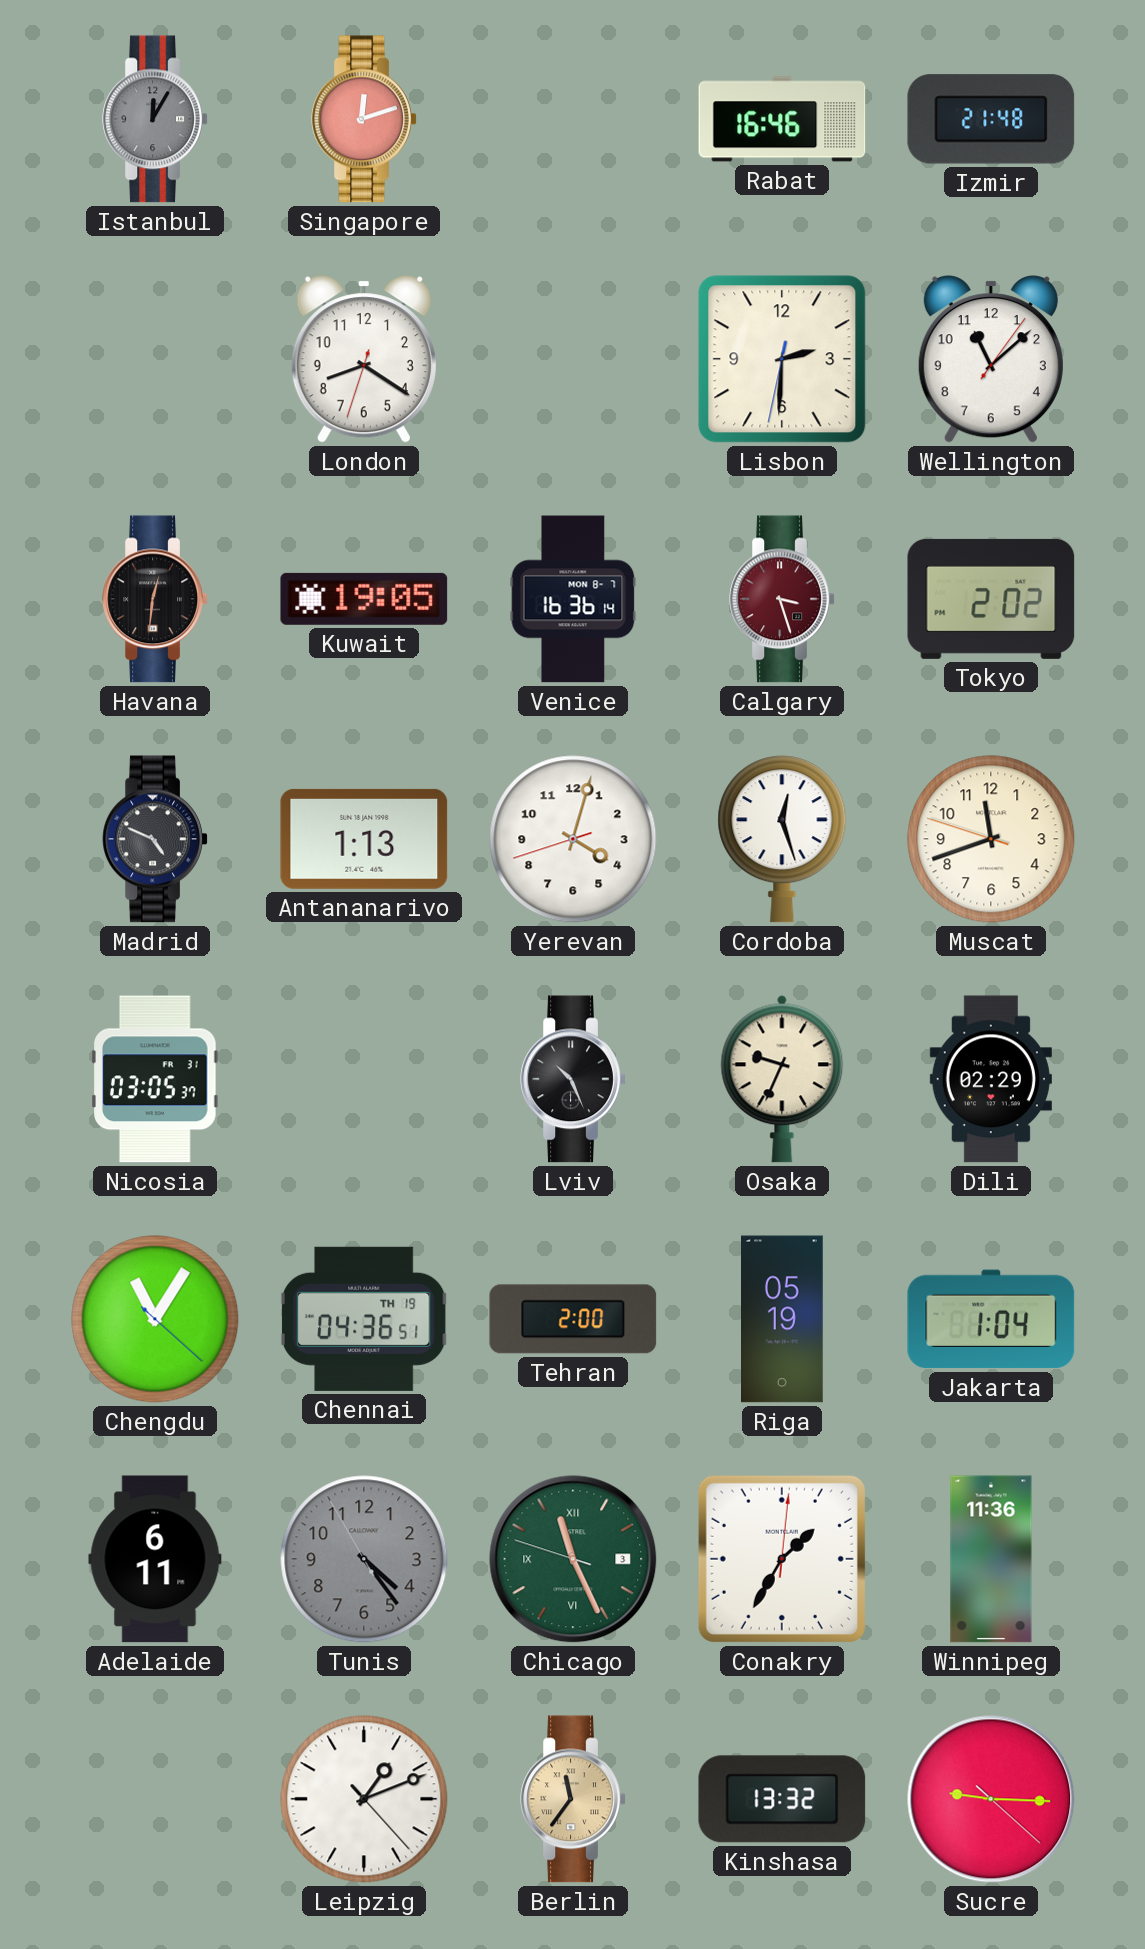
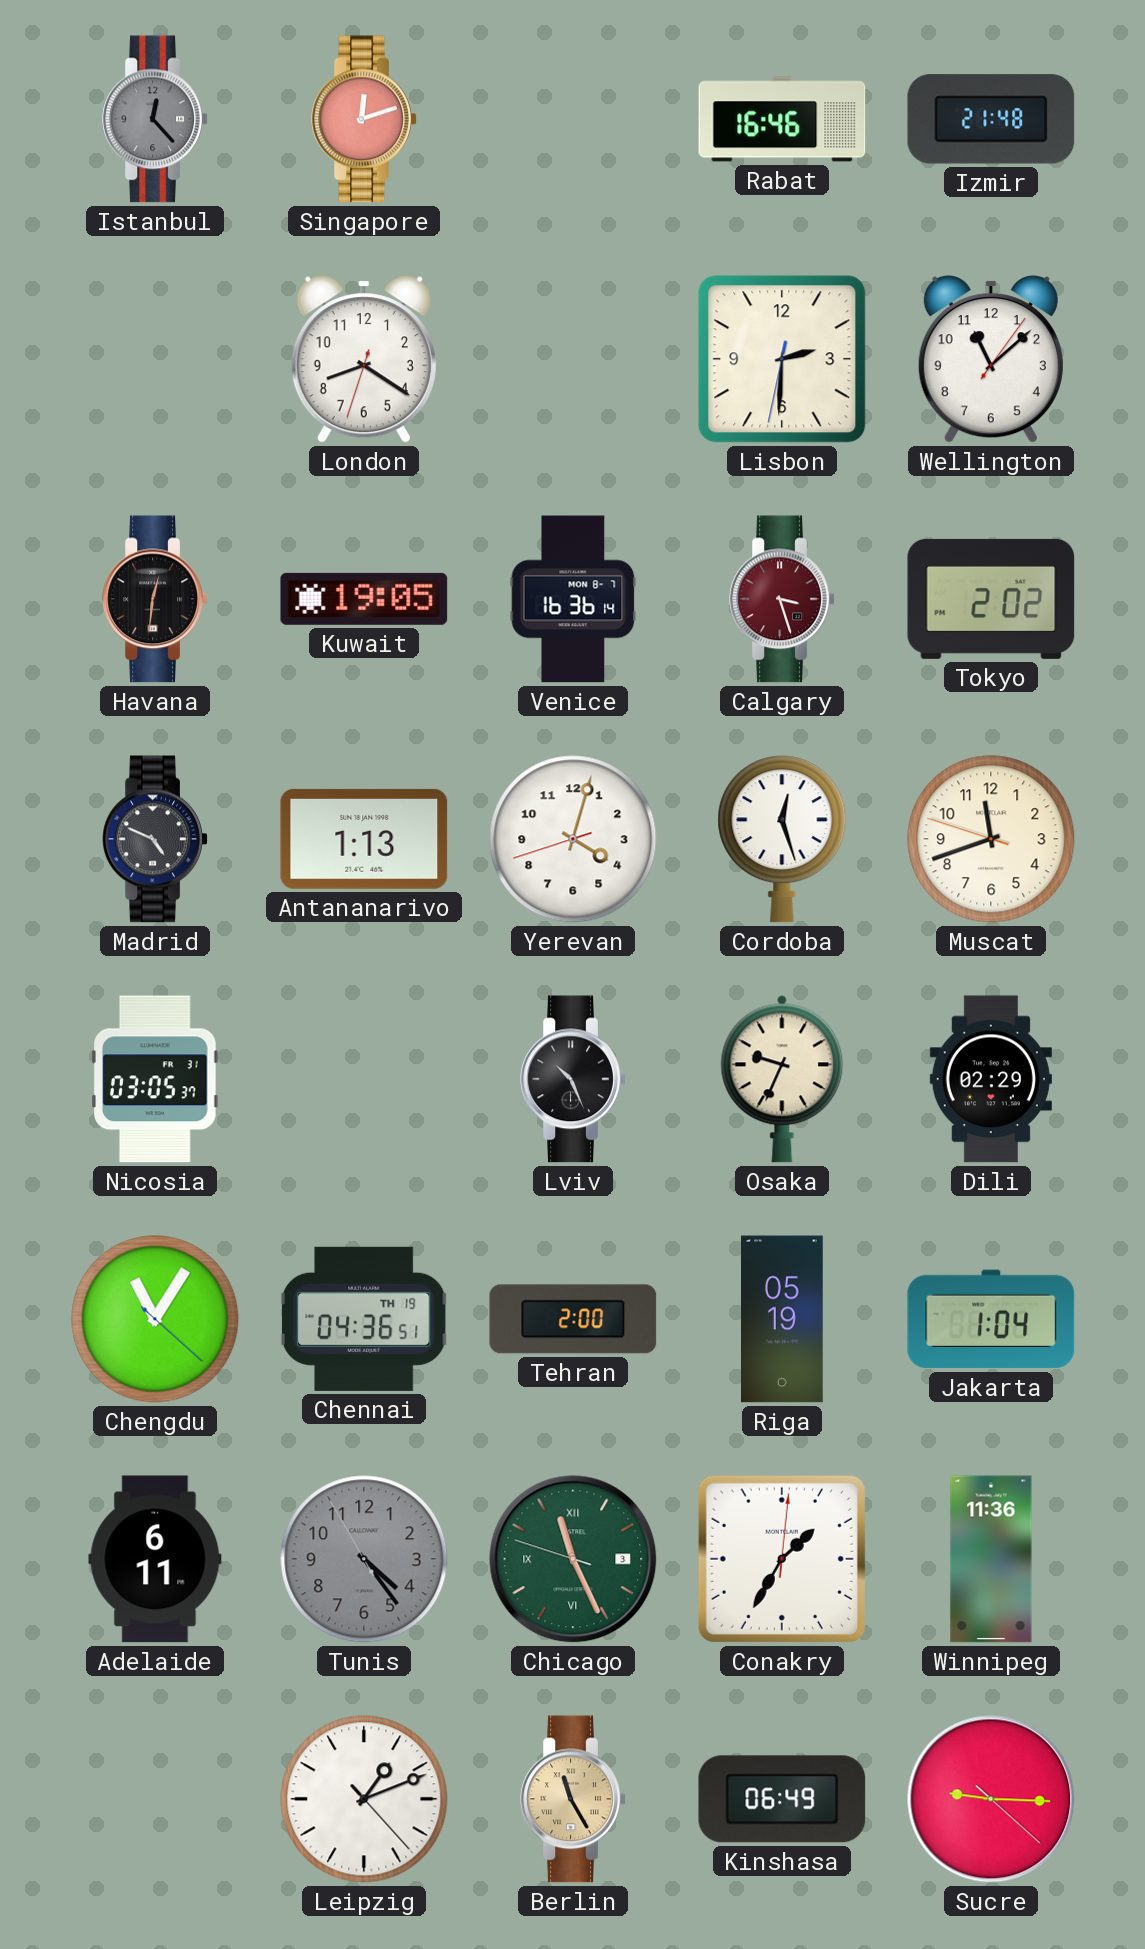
Istanbul: 12:05 -> 12:23 (155, 119)
Berlin: 11:36 -> 11:25 (573, 1799)
Kinshasa: 13:32 -> 06:49 (782, 1799)
